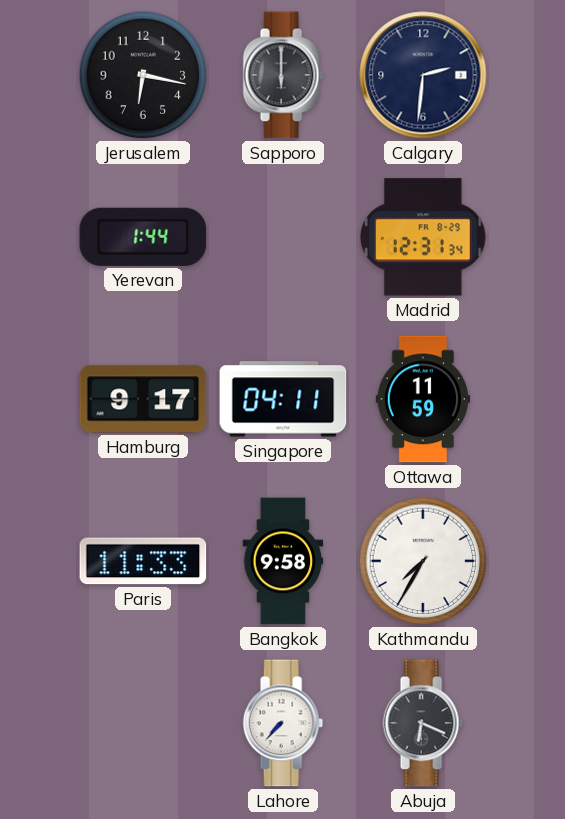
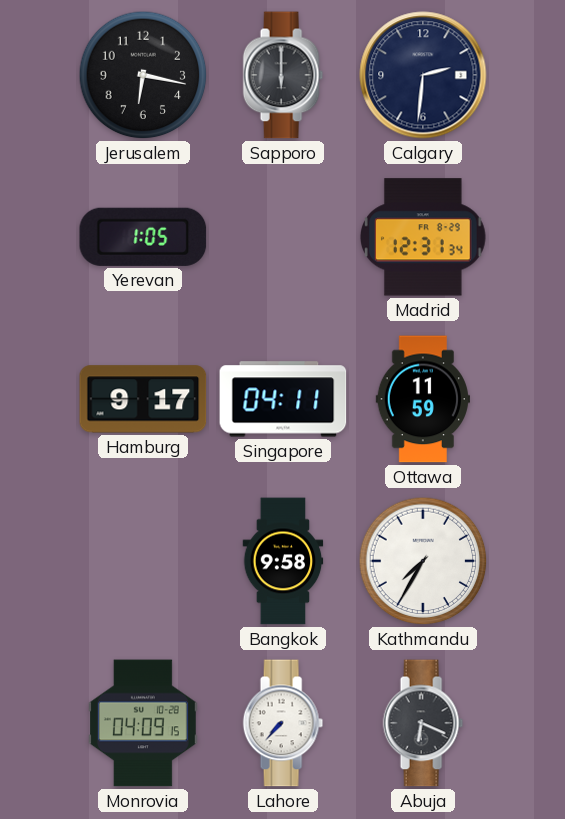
Yerevan: 1:44 -> 1:05 (143, 237)
Paris: 11:33 -> none (143, 561)
Monrovia: none -> 04:09 (143, 723)
